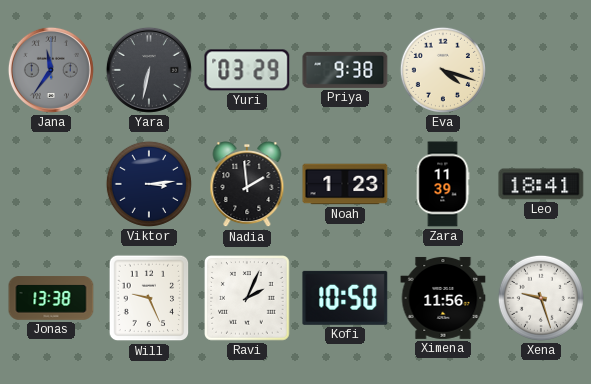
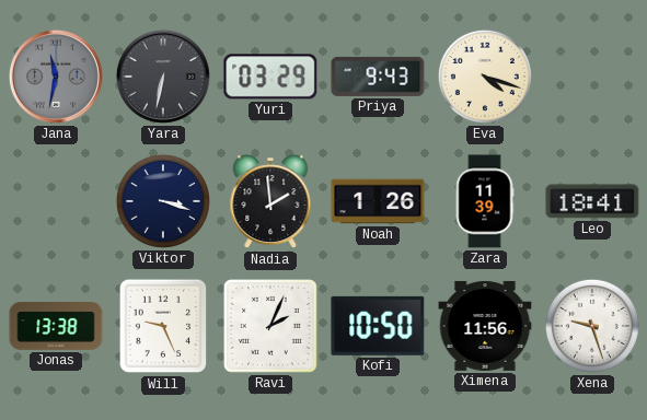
Jana: 11:36 -> 11:32 (56, 77)
Priya: 9:38 -> 9:43 (378, 77)
Viktor: 3:14 -> 3:18 (163, 201)
Noah: 1:23 -> 1:26 (378, 201)
